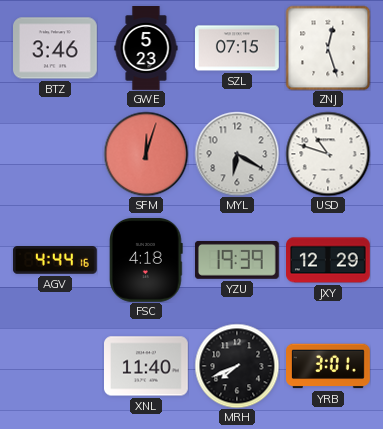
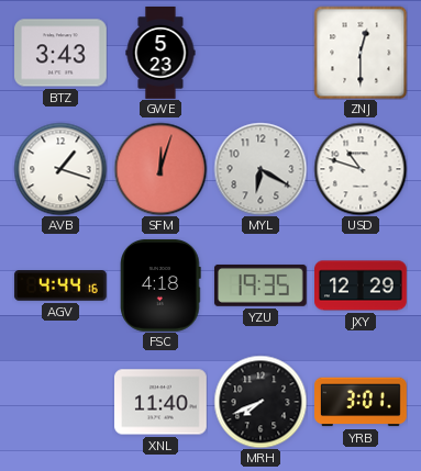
BTZ: 3:46 -> 3:43 (62, 53)
SZL: 07:15 -> none (238, 48)
ZNJ: 12:27 -> 12:30 (361, 53)
AVB: none -> 1:18 (60, 169)
YZU: 19:39 -> 19:35 (261, 285)
